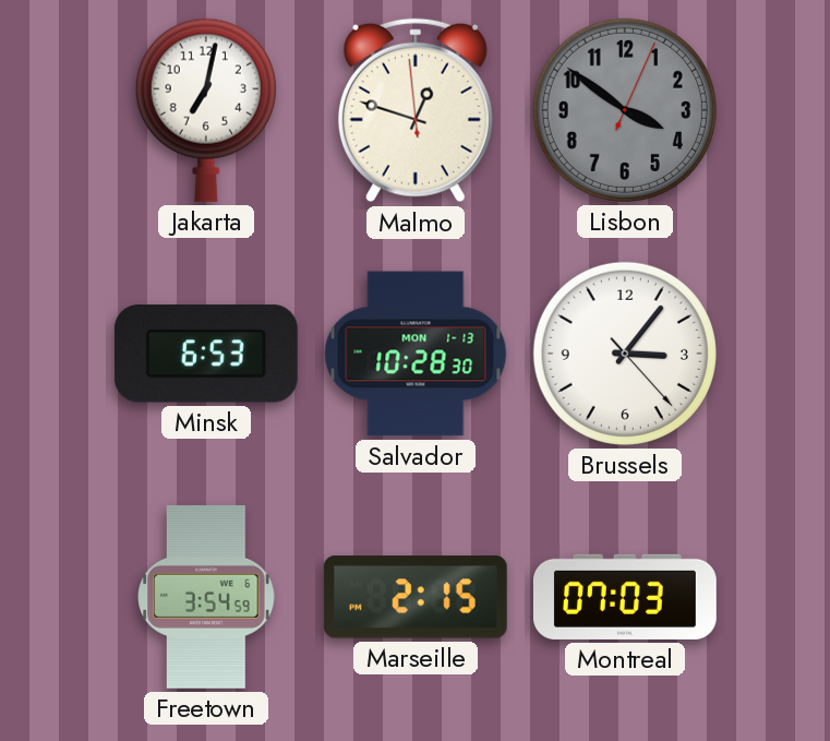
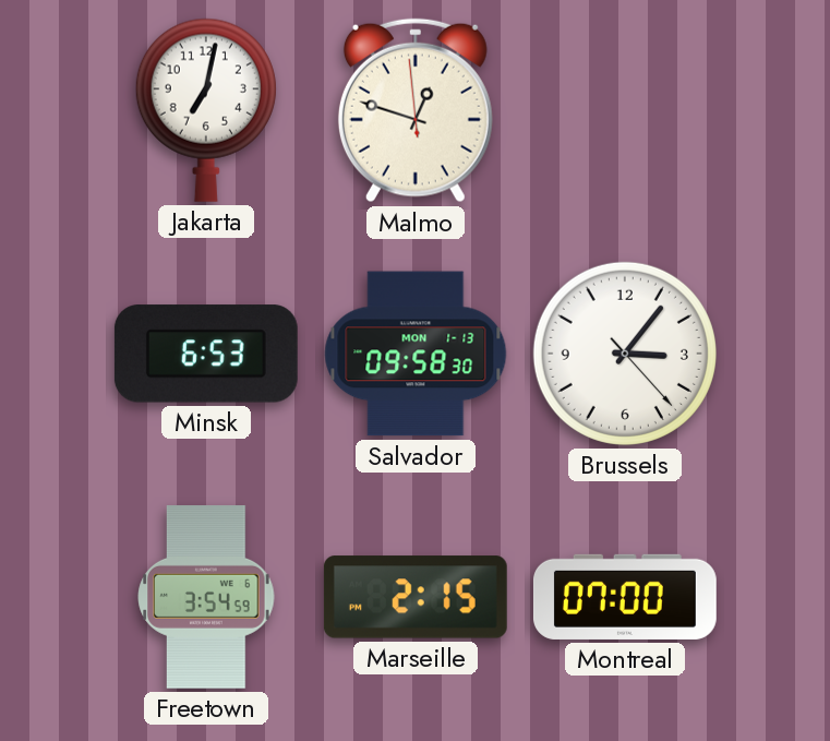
Lisbon: 3:51 -> none (625, 110)
Salvador: 10:28 -> 09:58 (416, 354)
Montreal: 07:03 -> 07:00 (625, 597)
